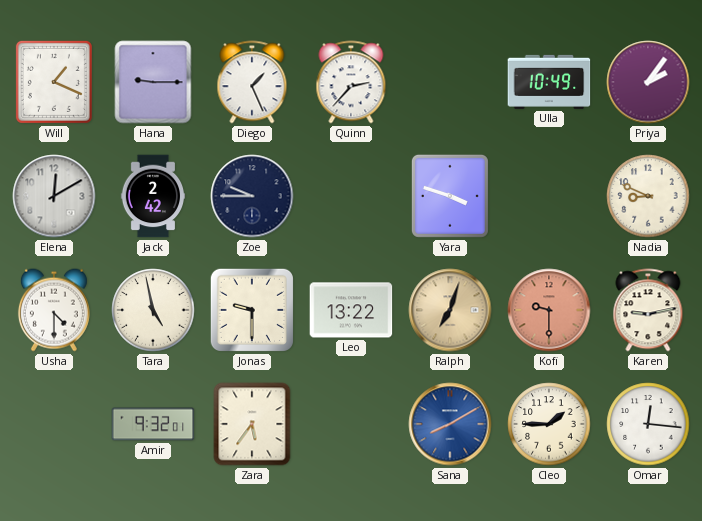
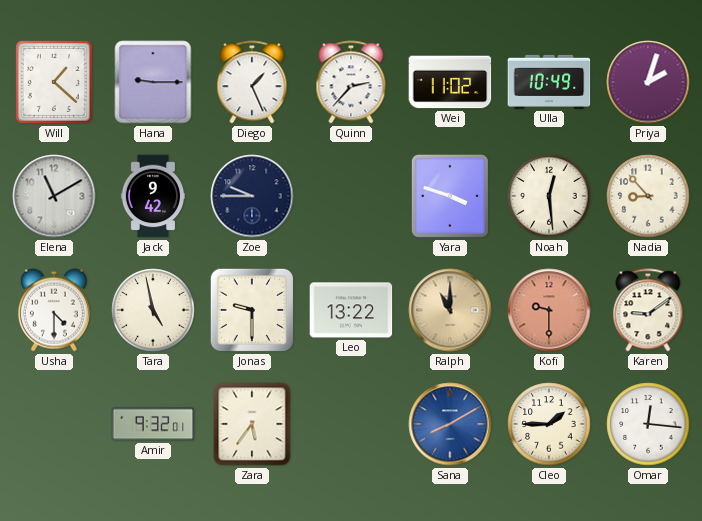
Will: 1:19 -> 1:22 (54, 82)
Wei: none -> 11:02 (450, 82)
Priya: 2:06 -> 2:03 (648, 82)
Elena: 12:10 -> 11:10 (54, 196)
Jack: 2:42 -> 9:42 (153, 196)
Noah: none -> 12:29 (549, 196)
Nadia: 8:49 -> 8:53 (648, 196)
Ralph: 7:03 -> 11:00 (450, 310)
Karen: 9:13 -> 9:09 (648, 310)
